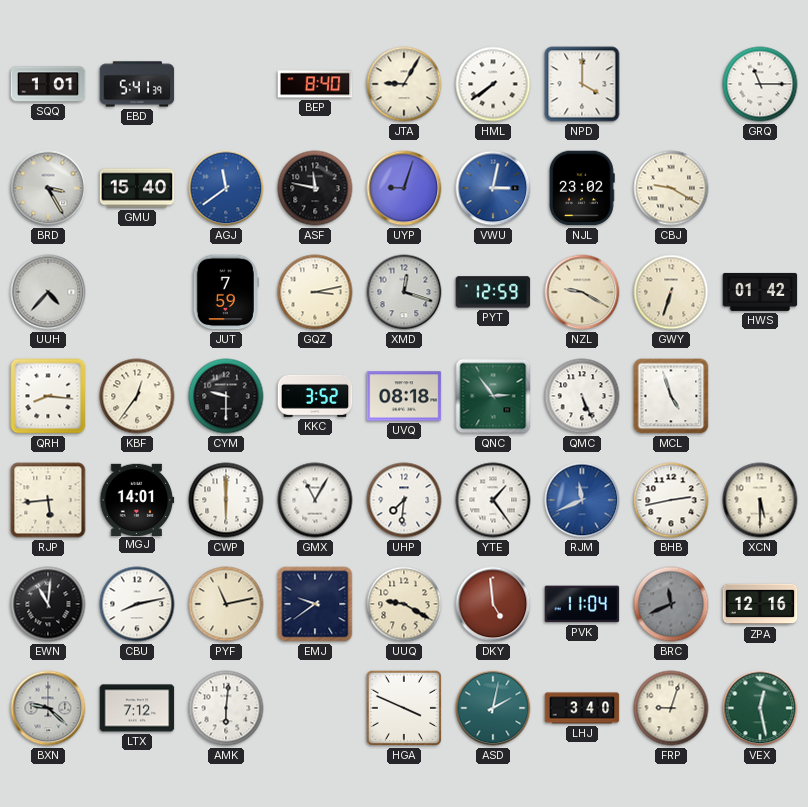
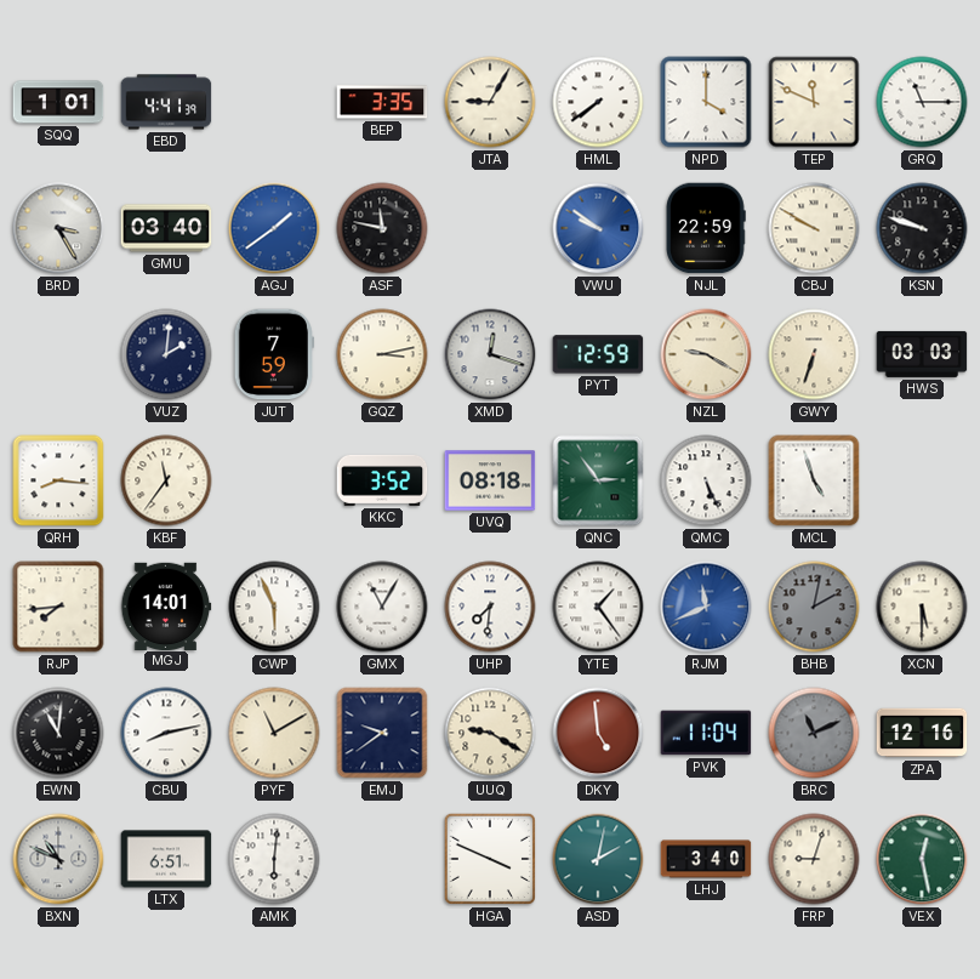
EBD: 5:41 -> 4:41 (166, 102)
BEP: 8:40 -> 3:35 (382, 102)
TEP: none -> 11:49 (814, 102)
GMU: 15:40 -> 03:40 (166, 228)
AGJ: 11:39 -> 1:39 (274, 228)
UYP: 9:03 -> none (404, 188)
VWU: 3:02 -> 9:51 (598, 228)
NJL: 23:02 -> 22:59 (706, 228)
CBJ: 9:20 -> 9:50 (814, 228)
KSN: none -> 9:48 (922, 228)
UUH: 4:37 -> none (48, 292)
VUZ: none -> 2:01 (166, 354)
HWS: 01:42 -> 03:03 (922, 354)
KBF: 12:36 -> 11:36 (166, 480)
CYM: 9:30 -> none (226, 396)
RJP: 5:44 -> 7:44 (58, 607)
CWP: 6:00 -> 5:56 (274, 607)
BHB: 2:43 -> 2:02 (814, 607)
BHB dial: white -> grey (814, 607)
PYF: 11:13 -> 11:10 (274, 733)
BRC: 11:41 -> 11:11 (814, 733)
BXN: 9:22 -> 10:49 (58, 859)
LTX: 7:12 -> 6:51 (166, 859)
